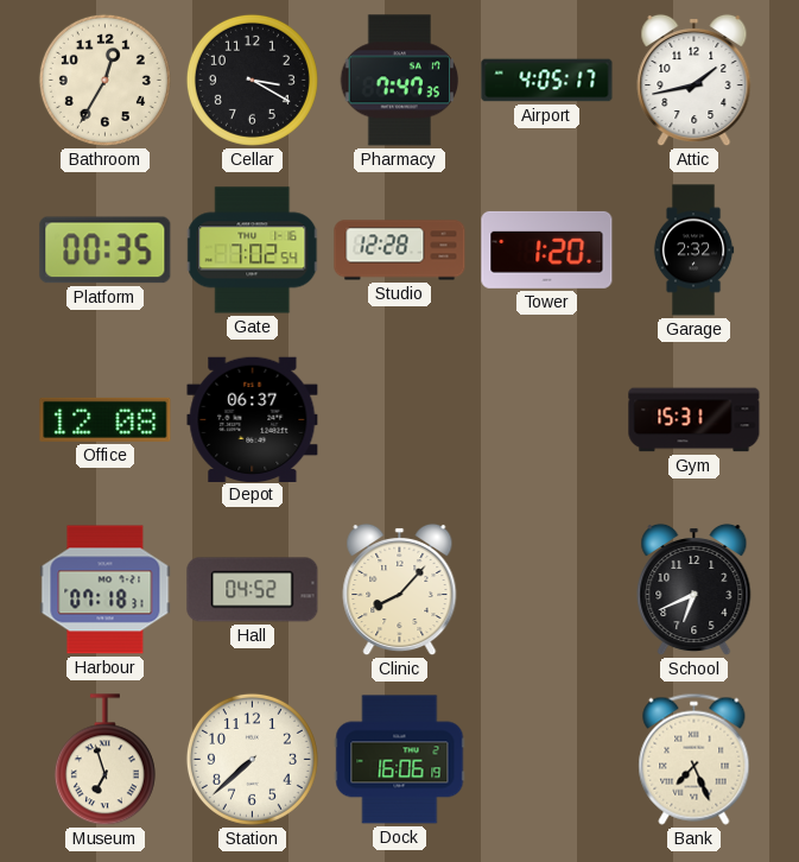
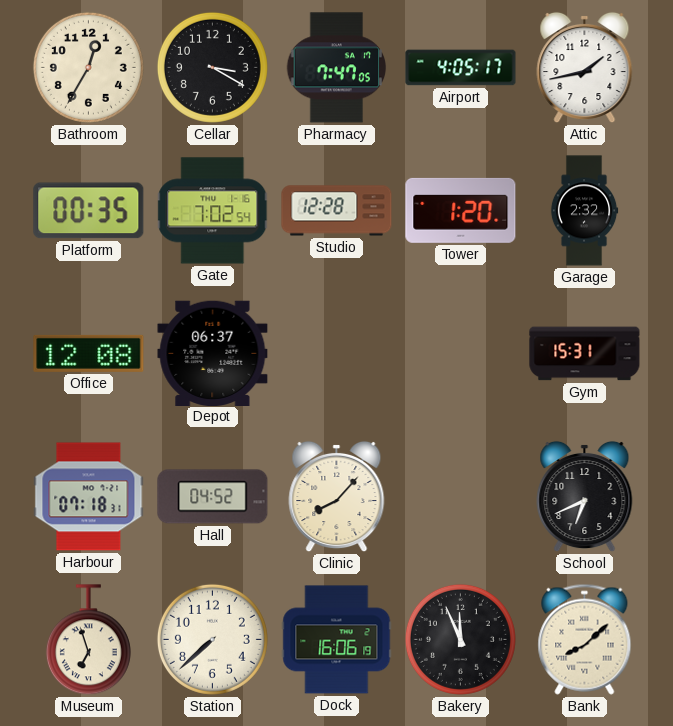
Pharmacy: 7:47:35 -> 7:47:05 (337, 68)
Bakery: none -> 11:56 (460, 639)
Bank: 7:26 -> 8:08 (585, 639)
